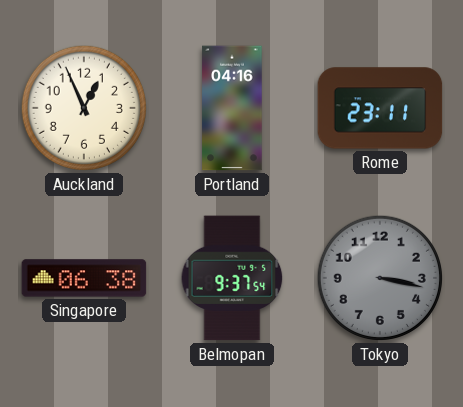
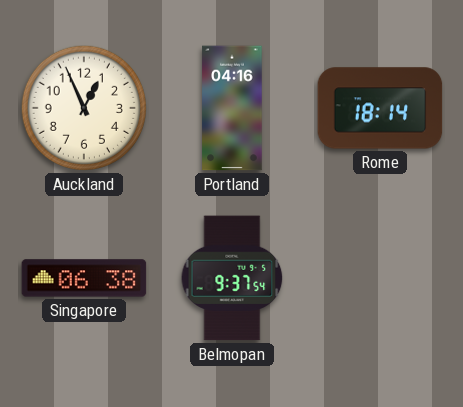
Rome: 23:11 -> 18:14 (380, 108)
Tokyo: 3:17 -> none (380, 278)
